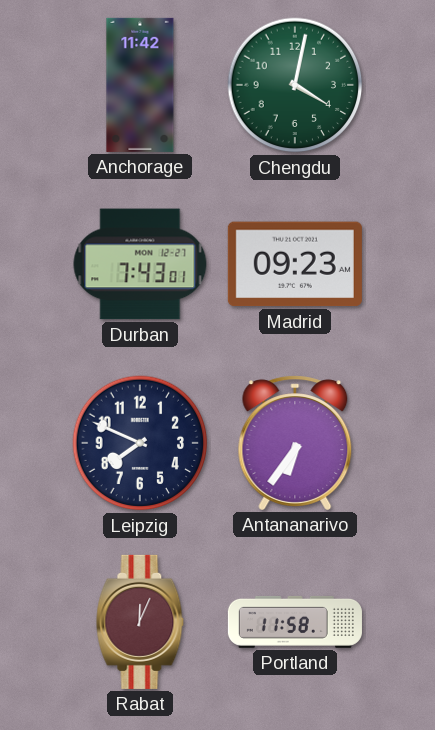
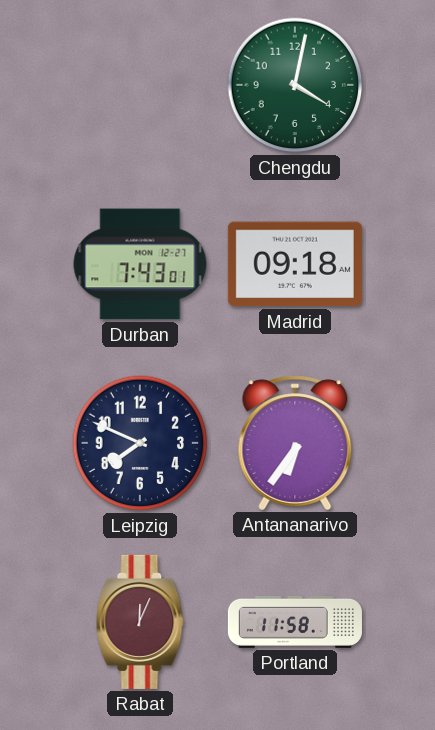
Anchorage: 11:42 -> none (140, 85)
Madrid: 09:23 -> 09:18 (295, 264)
